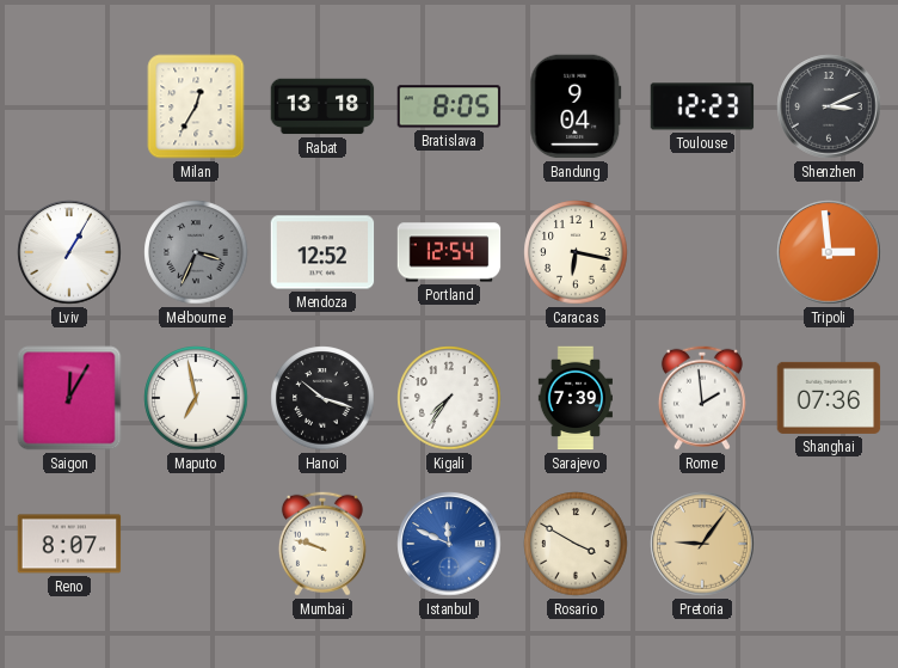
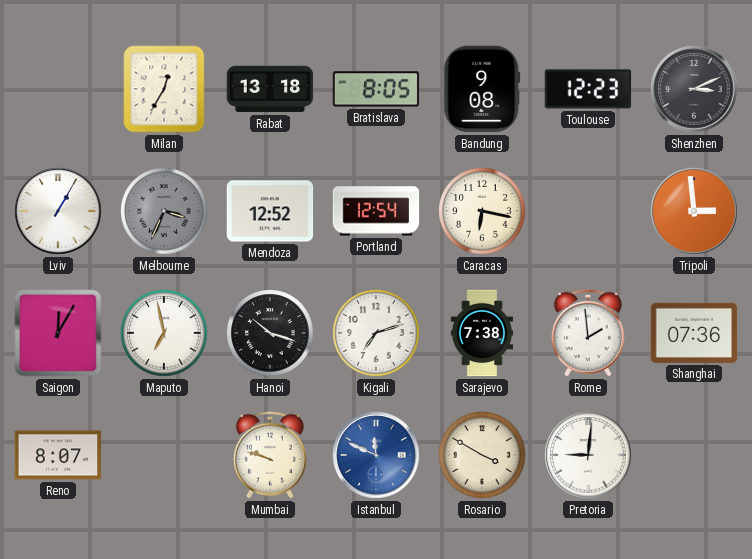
Bandung: 9:04 -> 9:08 (482, 89)
Kigali: 7:36 -> 7:12 (376, 333)
Sarajevo: 7:39 -> 7:38 (481, 333)
Pretoria: 9:06 -> 9:01 (588, 455)
Pretoria dial: champagne -> white (588, 455)
